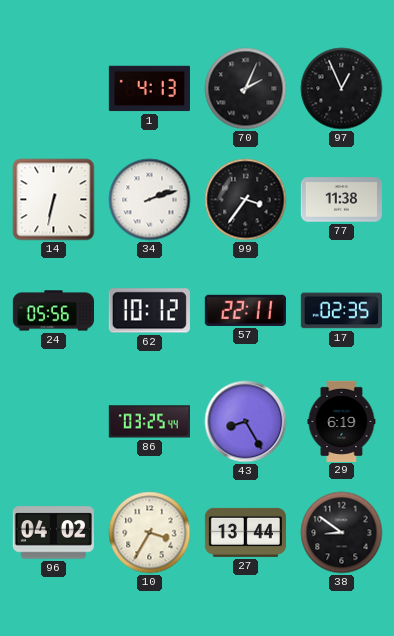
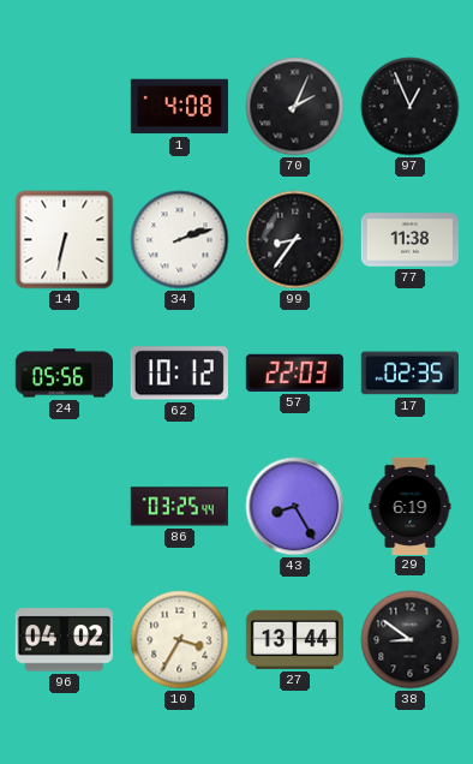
1: 4:13 -> 4:08 (179, 107)
99: 3:36 -> 8:36 (295, 240)
57: 22:11 -> 22:03 (294, 372)
